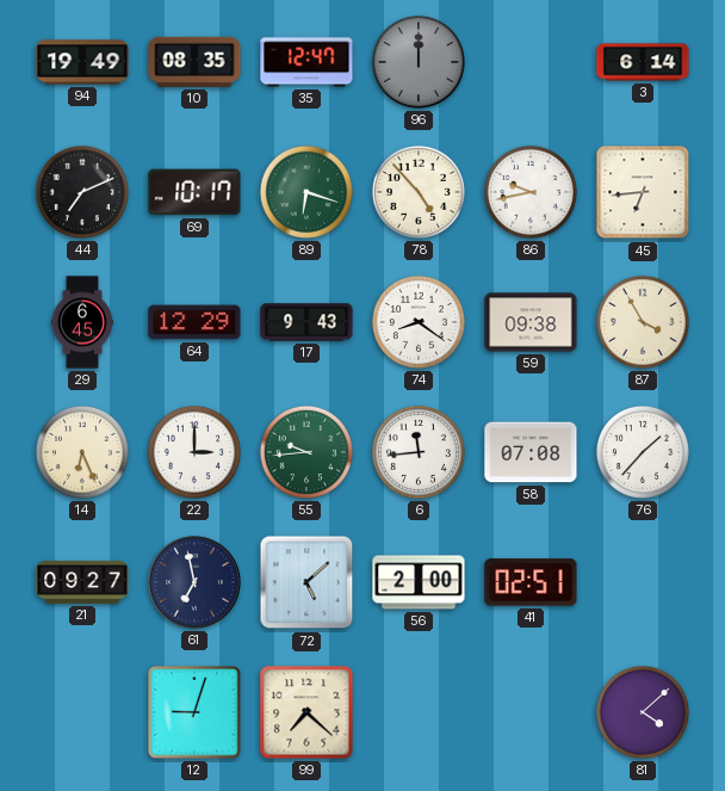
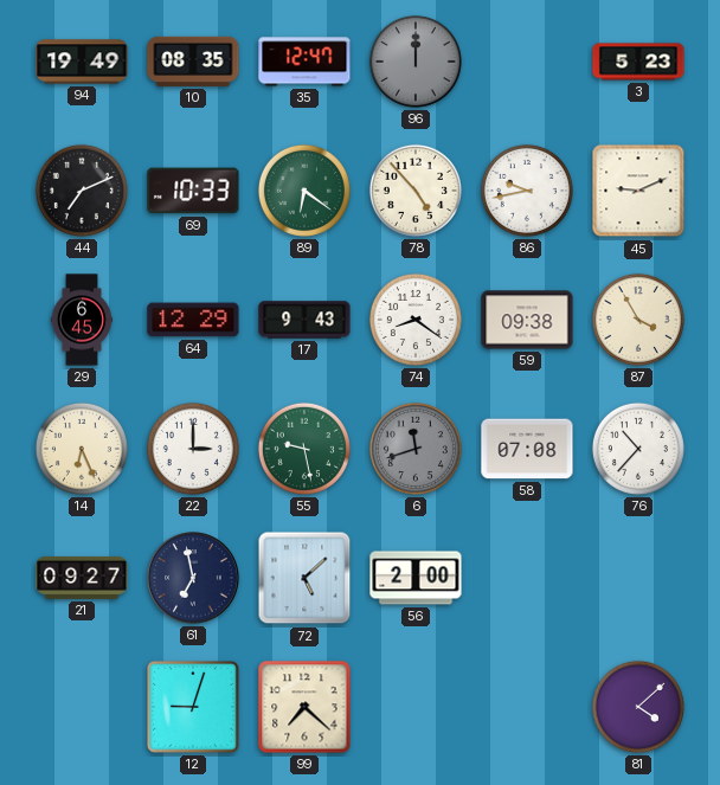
3: 6:14 -> 5:23 (638, 62)
69: 10:17 -> 10:33 (193, 191)
89: 6:18 -> 6:21 (304, 191)
45: 6:44 -> 9:11 (638, 191)
55: 9:44 -> 9:28 (304, 449)
6: 11:44 -> 11:42 (416, 449)
6 dial: white -> grey (416, 449)
76: 1:37 -> 10:37 (638, 449)
41: 02:51 -> none (531, 582)
